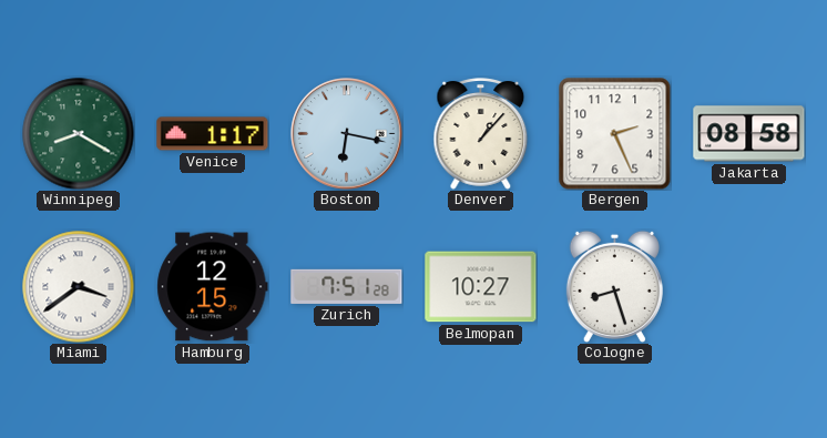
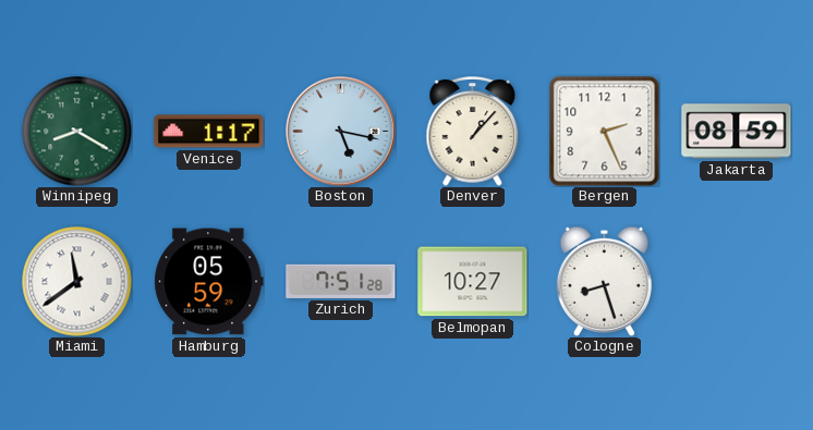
Boston: 6:17 -> 5:17 (341, 132)
Jakarta: 08:58 -> 08:59 (737, 132)
Miami: 3:39 -> 11:39 (77, 282)
Hamburg: 12:15 -> 05:59 (209, 282)
